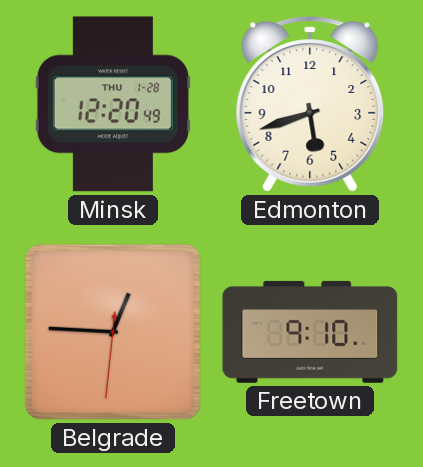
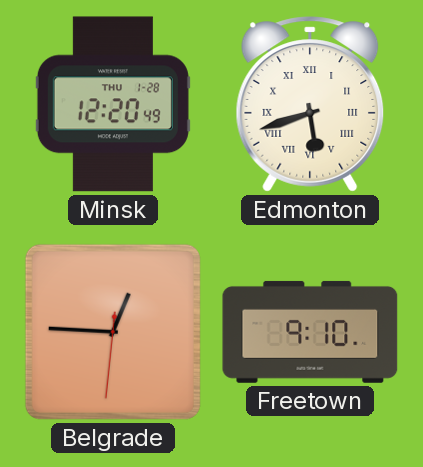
Edmonton numerals: Arabic -> Roman (310, 104)
